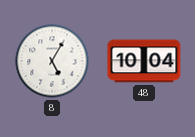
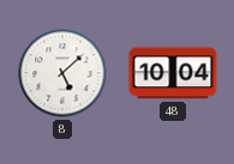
8: 5:05 -> 5:08 (62, 73)
